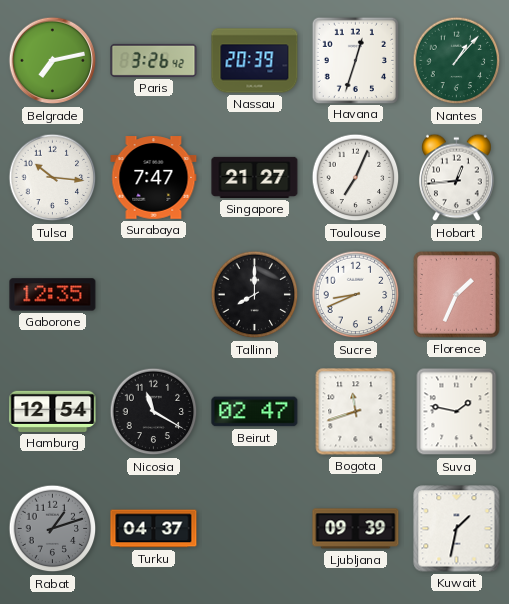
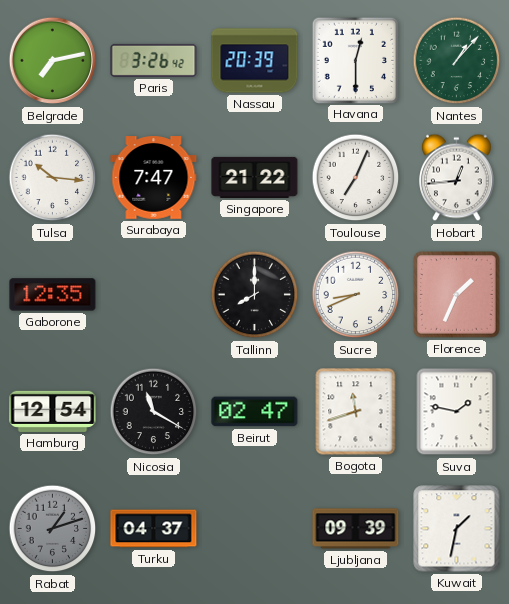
Havana: 12:33 -> 12:30 (355, 60)
Singapore: 21:27 -> 21:22 (255, 177)
